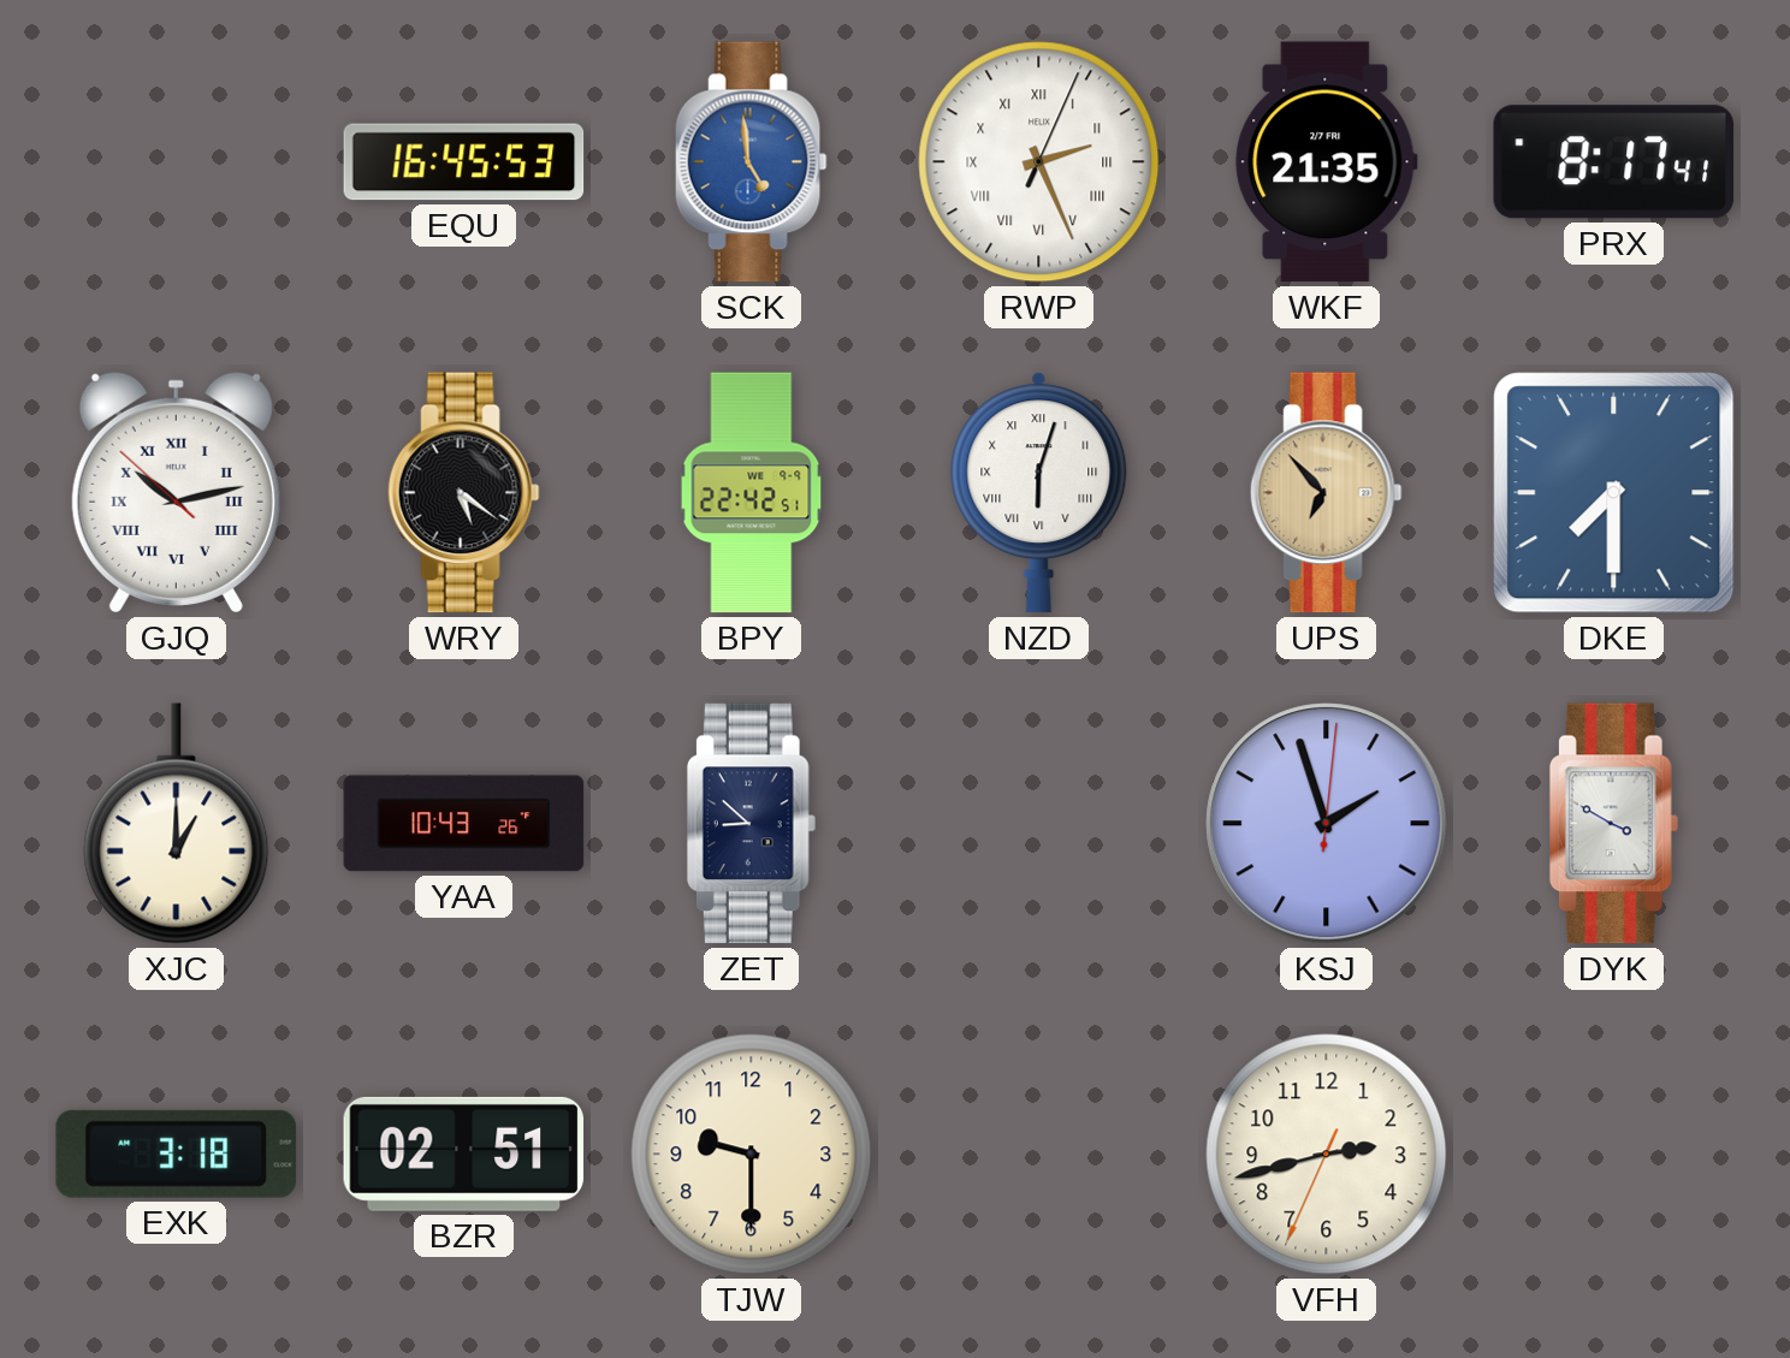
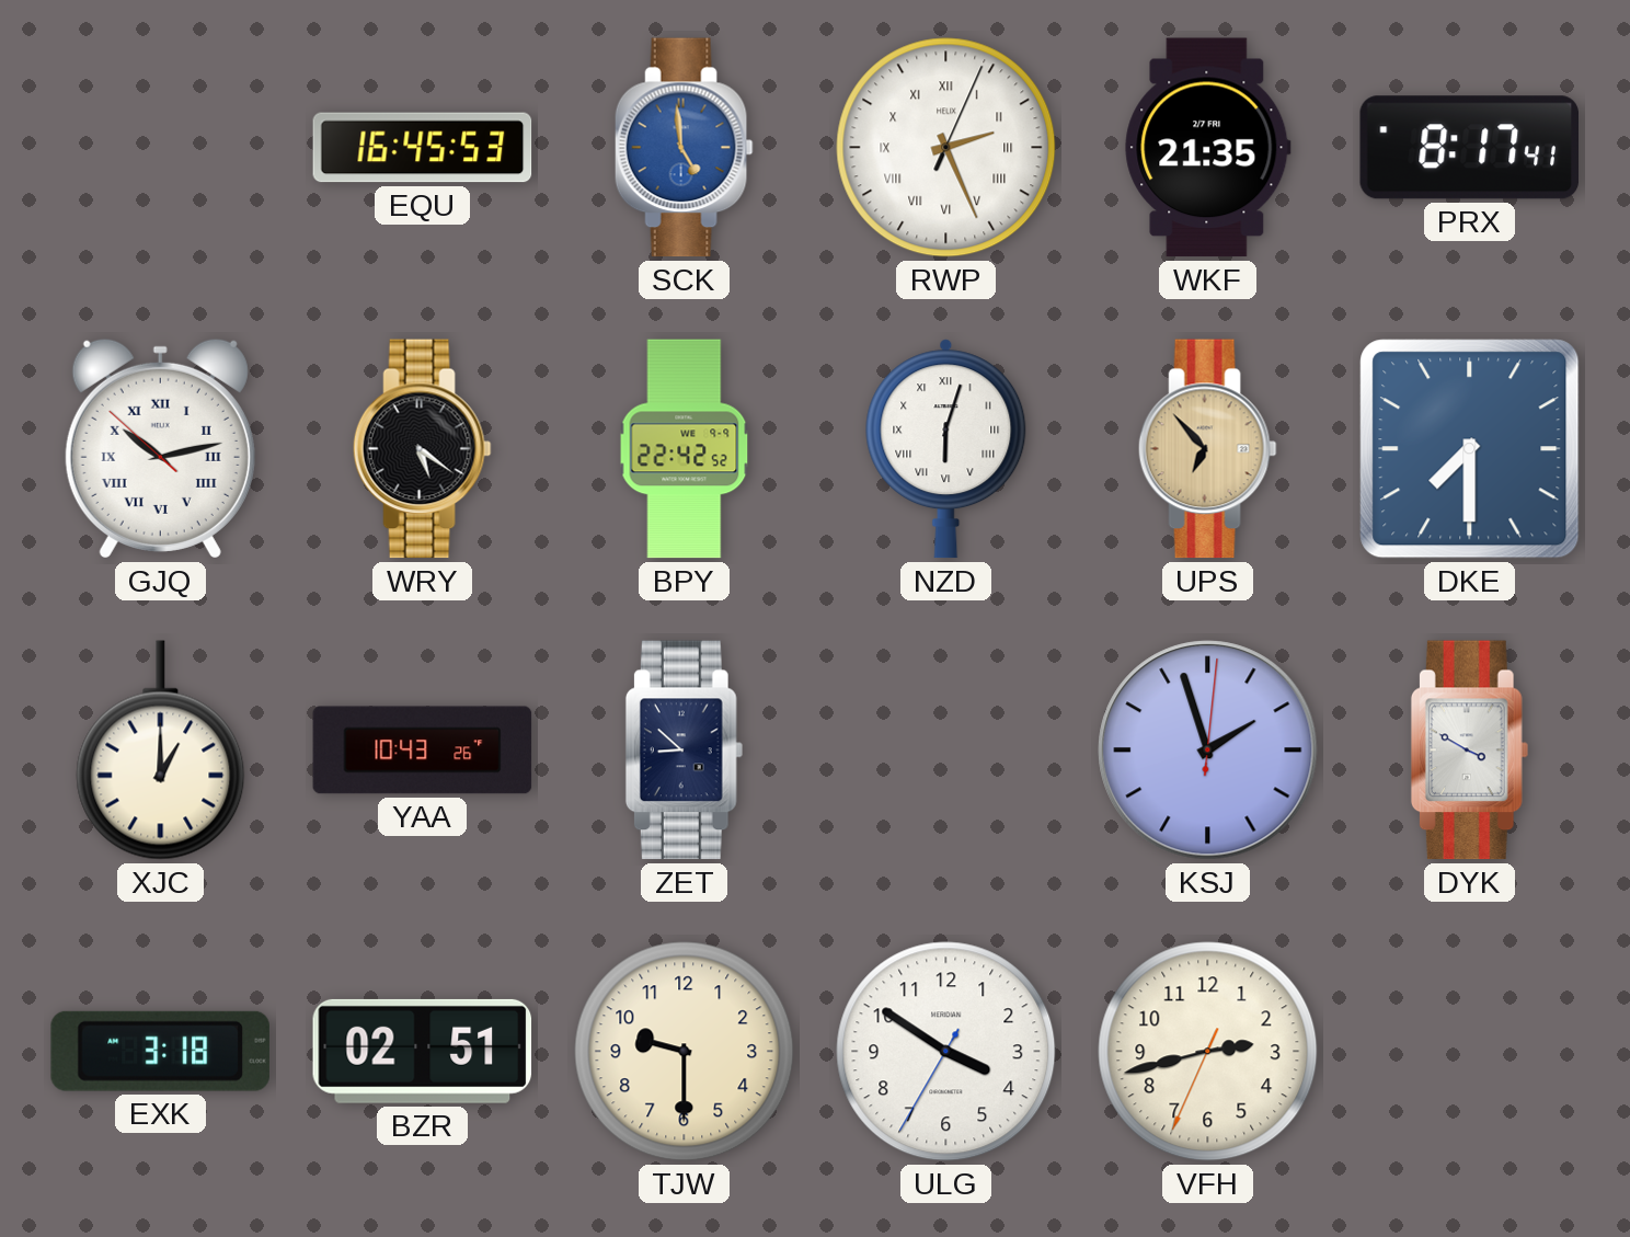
BPY: 22:42:51 -> 22:42:52 (685, 449)
ULG: none -> 3:50 (946, 1052)
